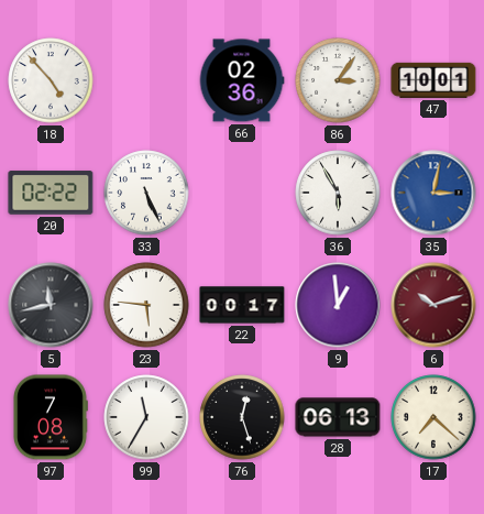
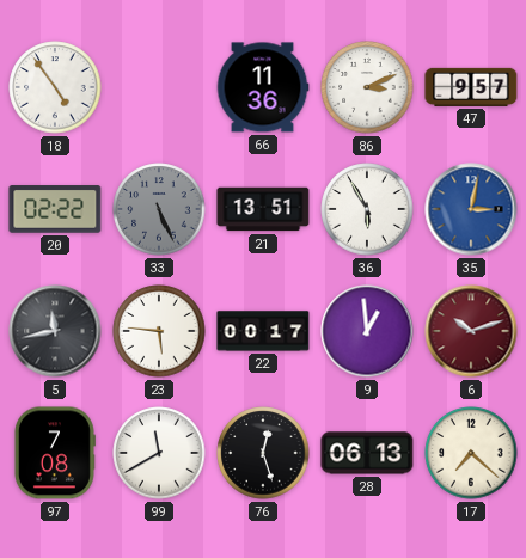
18: 4:53 -> 4:54 (55, 87)
66: 02:36 -> 11:36 (263, 87)
86: 3:06 -> 3:11 (367, 87)
47: 10:01 -> 9:57 (471, 87)
33 dial: white -> grey (159, 209)
21: none -> 13:51 (263, 209)
99: 11:35 -> 11:40 (159, 453)
